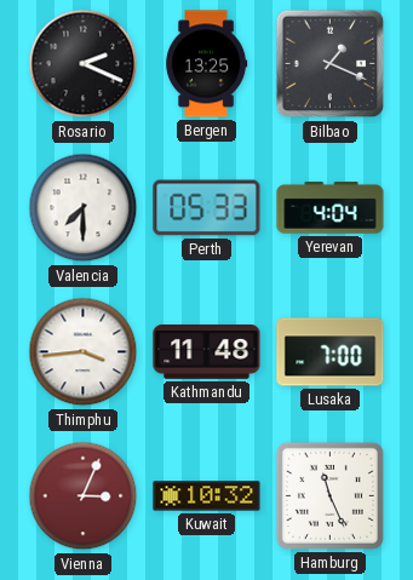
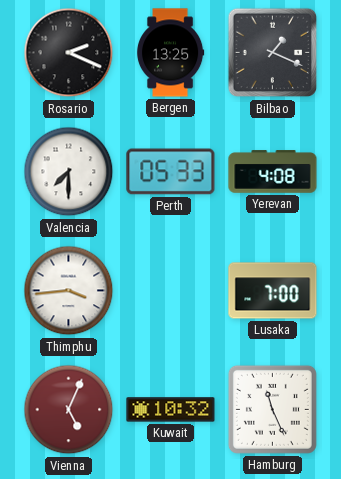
Yerevan: 4:04 -> 4:08 (273, 172)
Kathmandu: 11:48 -> none (207, 352)
Vienna: 3:04 -> 5:04 (69, 410)
